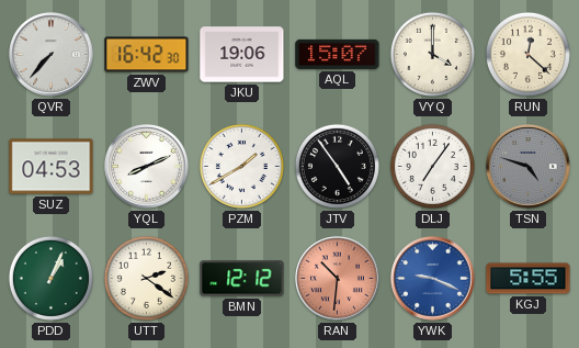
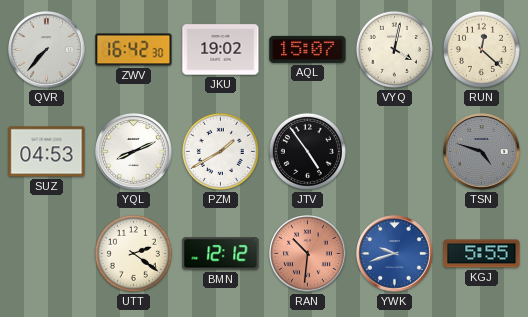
JKU: 19:06 -> 19:02 (221, 50)
VYQ: 4:00 -> 4:02 (394, 49)
DLJ: 7:06 -> none (432, 166)
PDD: 1:04 -> none (50, 278)
YWK: 9:19 -> 9:42 (395, 254)
